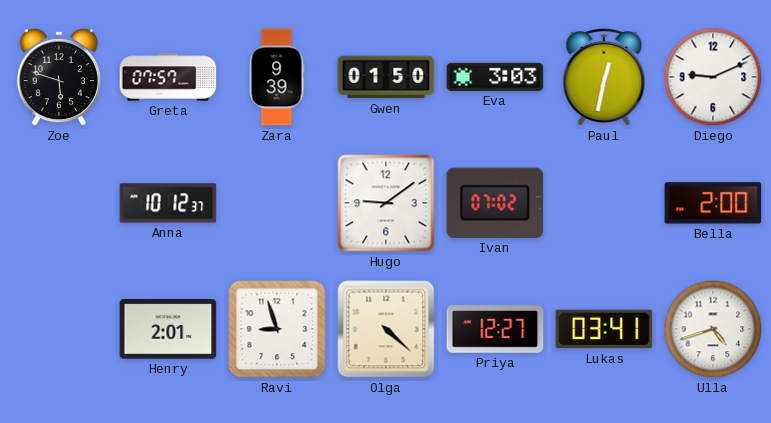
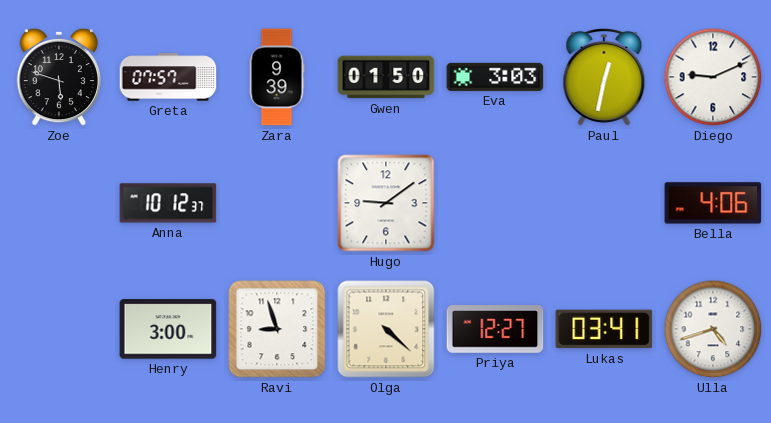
Ivan: 07:02 -> none (495, 203)
Bella: 2:00 -> 4:06 (713, 203)
Henry: 2:01 -> 3:00 (168, 329)
